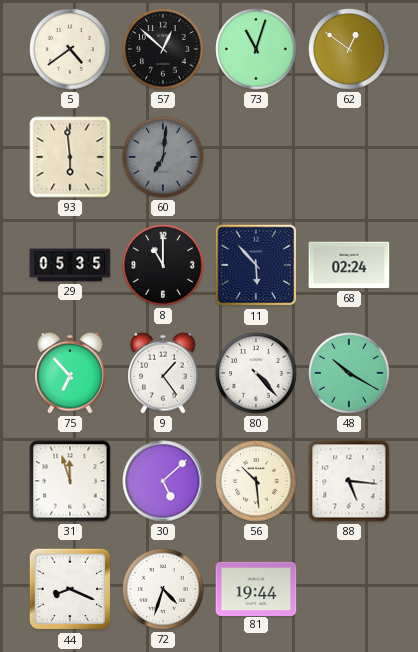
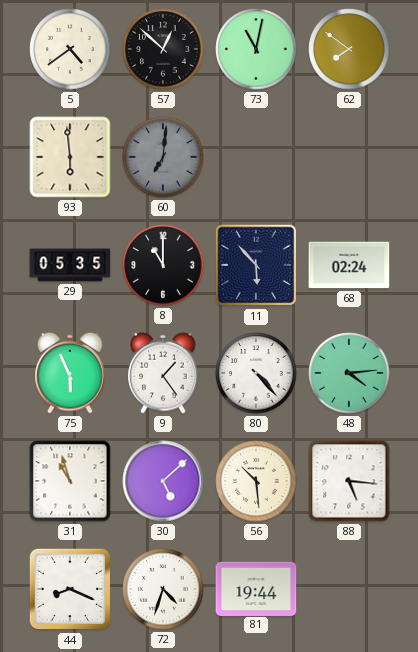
73: 11:03 -> 11:02 (256, 49)
62: 12:51 -> 7:51 (349, 49)
75: 6:53 -> 5:56 (70, 373)
48: 10:20 -> 4:14 (349, 373)
31: 11:57 -> 10:57 (70, 481)
